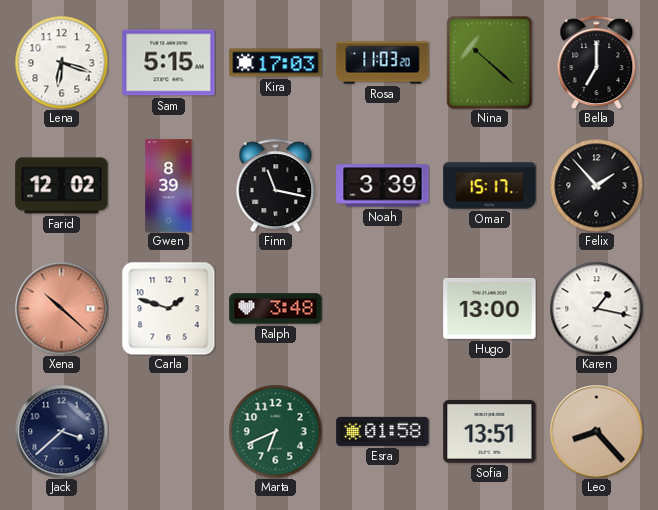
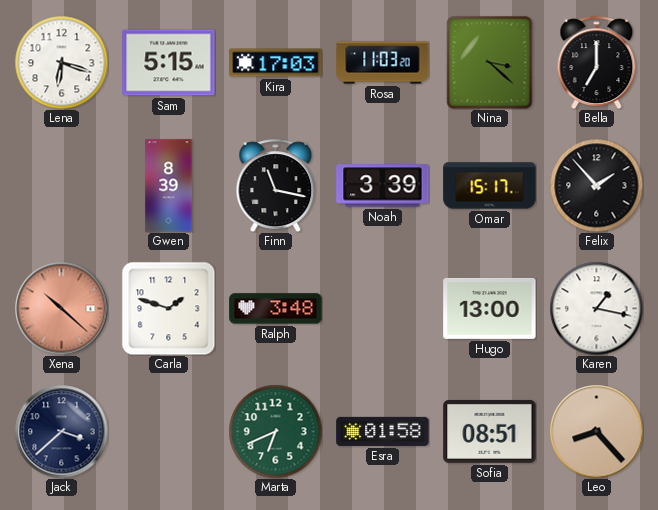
Nina: 10:22 -> 3:22 (490, 62)
Farid: 12:02 -> none (62, 186)
Sofia: 13:51 -> 08:51 (490, 431)
